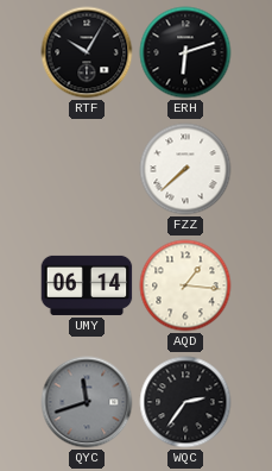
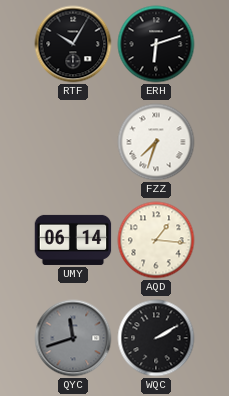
FZZ: 7:38 -> 7:33 (156, 142)
WQC: 2:36 -> 2:10 (156, 338)
